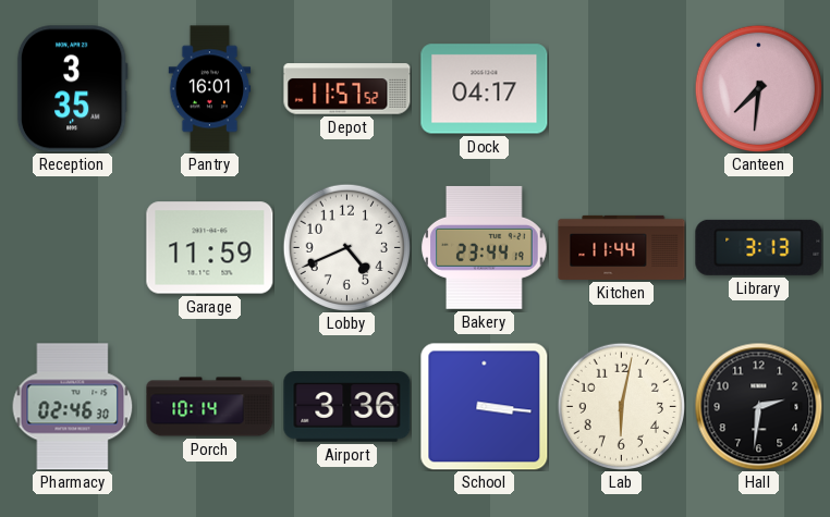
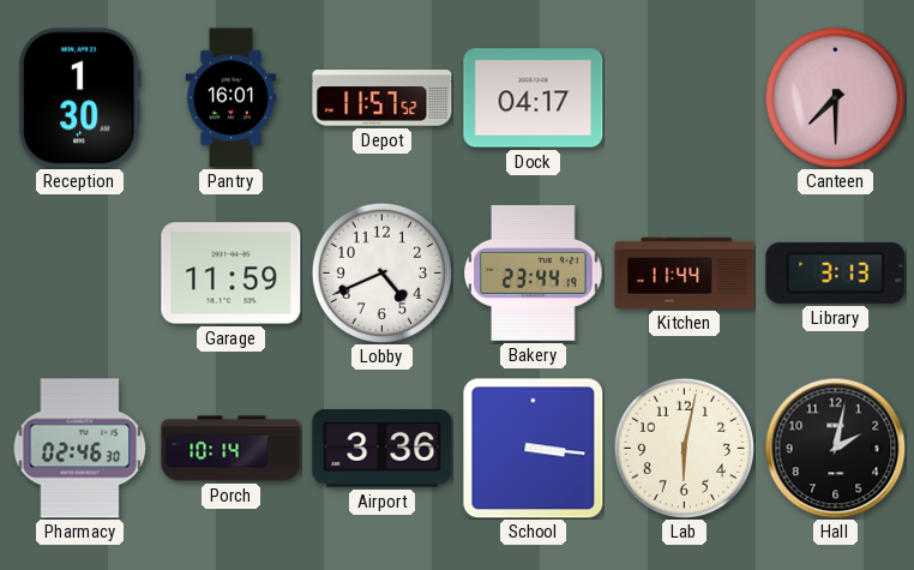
Reception: 3:35 -> 1:30 (79, 98)
Canteen: 7:31 -> 7:30 (835, 97)
Hall: 2:31 -> 2:02 (835, 448)
